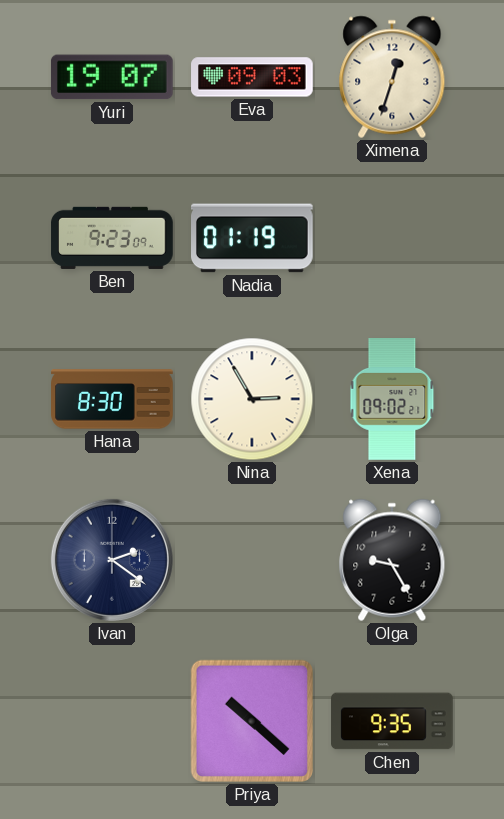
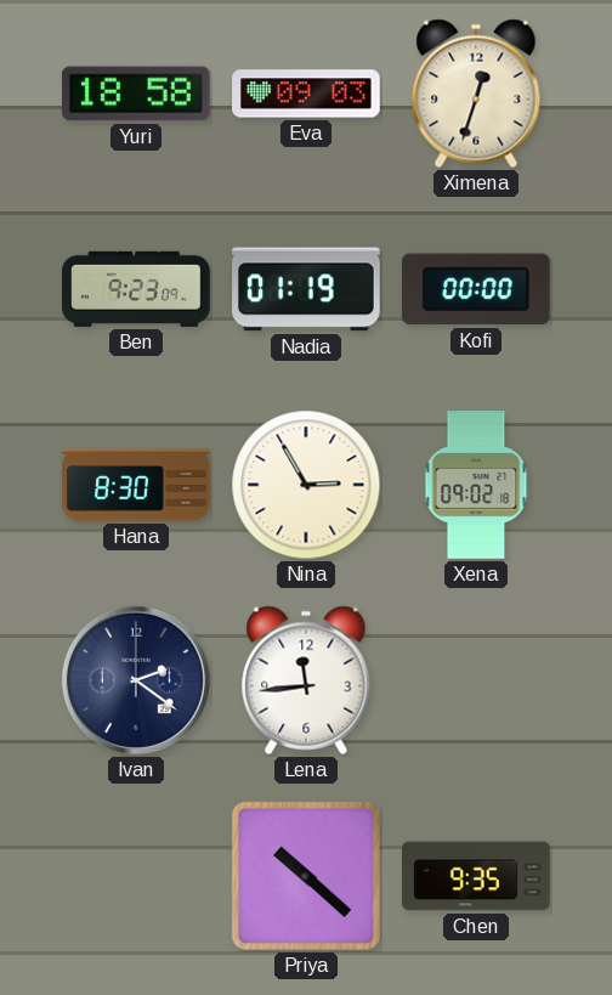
Yuri: 19:07 -> 18:58 (136, 94)
Kofi: none -> 00:00 (476, 289)
Xena: 09:02:21 -> 09:02:18 (476, 485)
Lena: none -> 11:44 (306, 680)
Olga: 9:25 -> none (392, 560)
